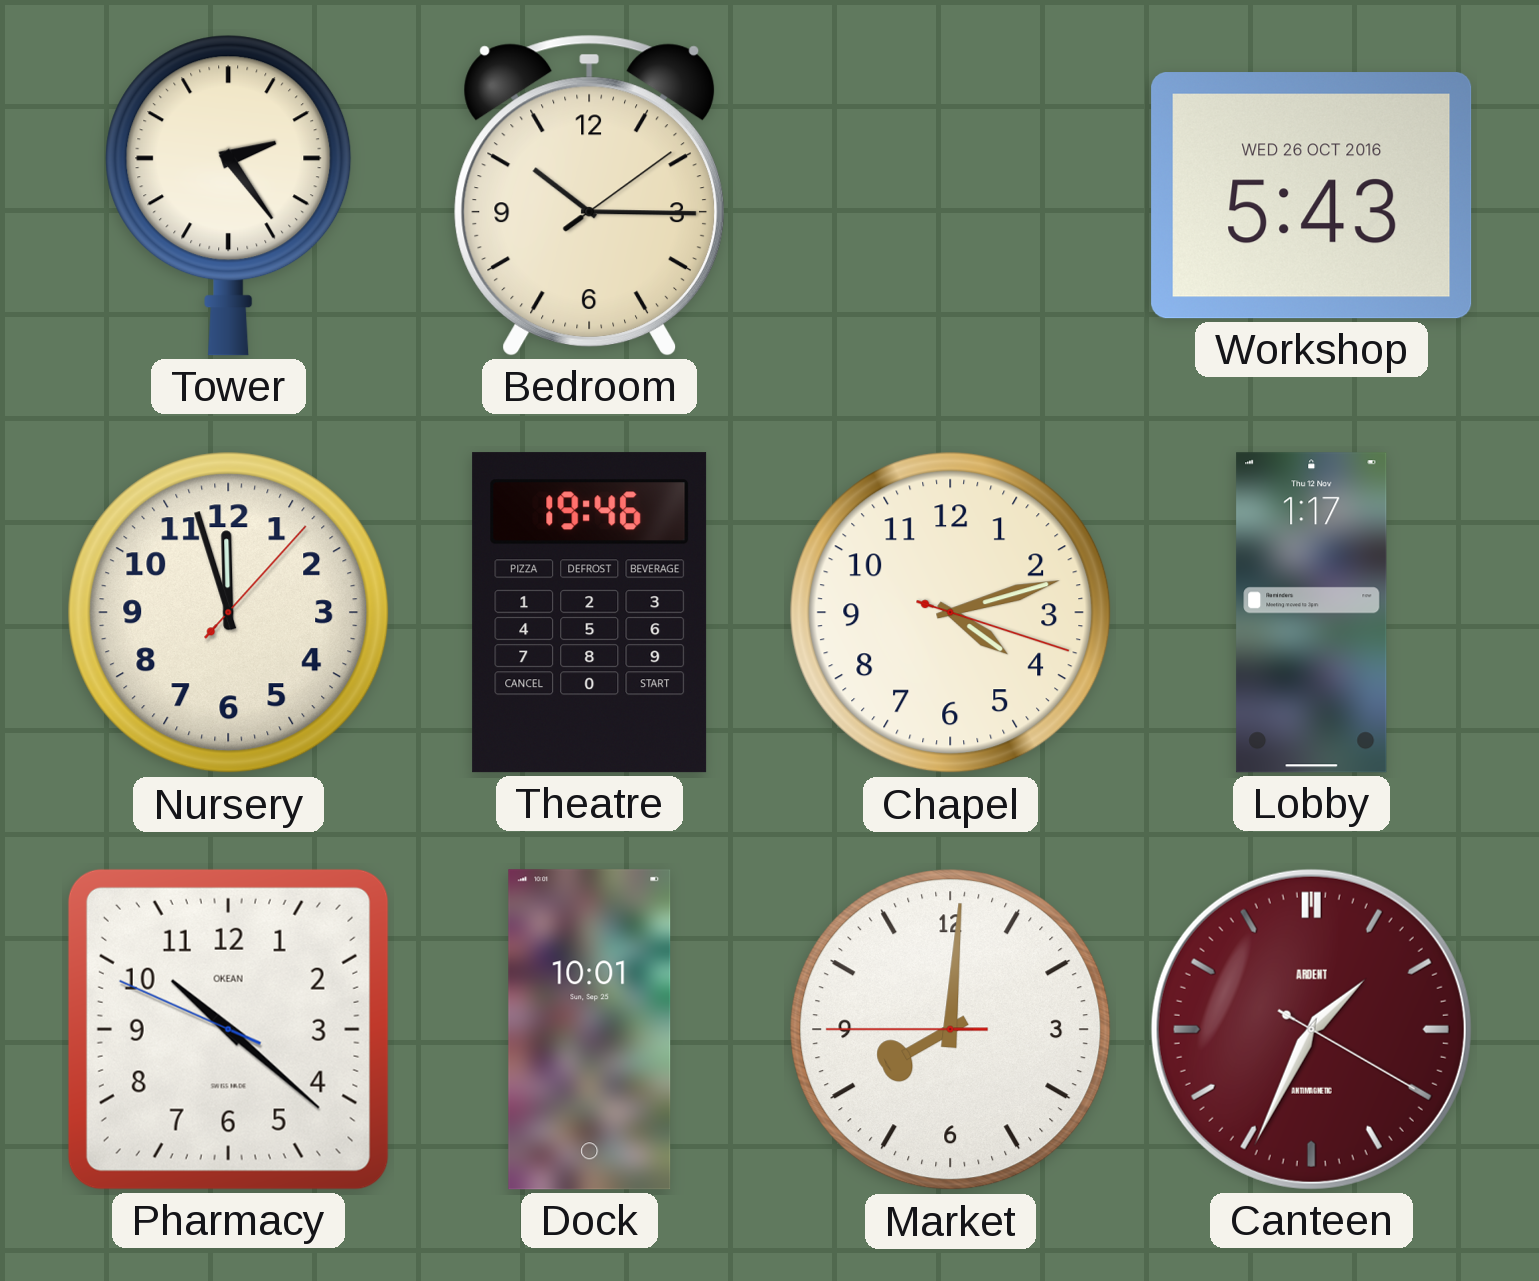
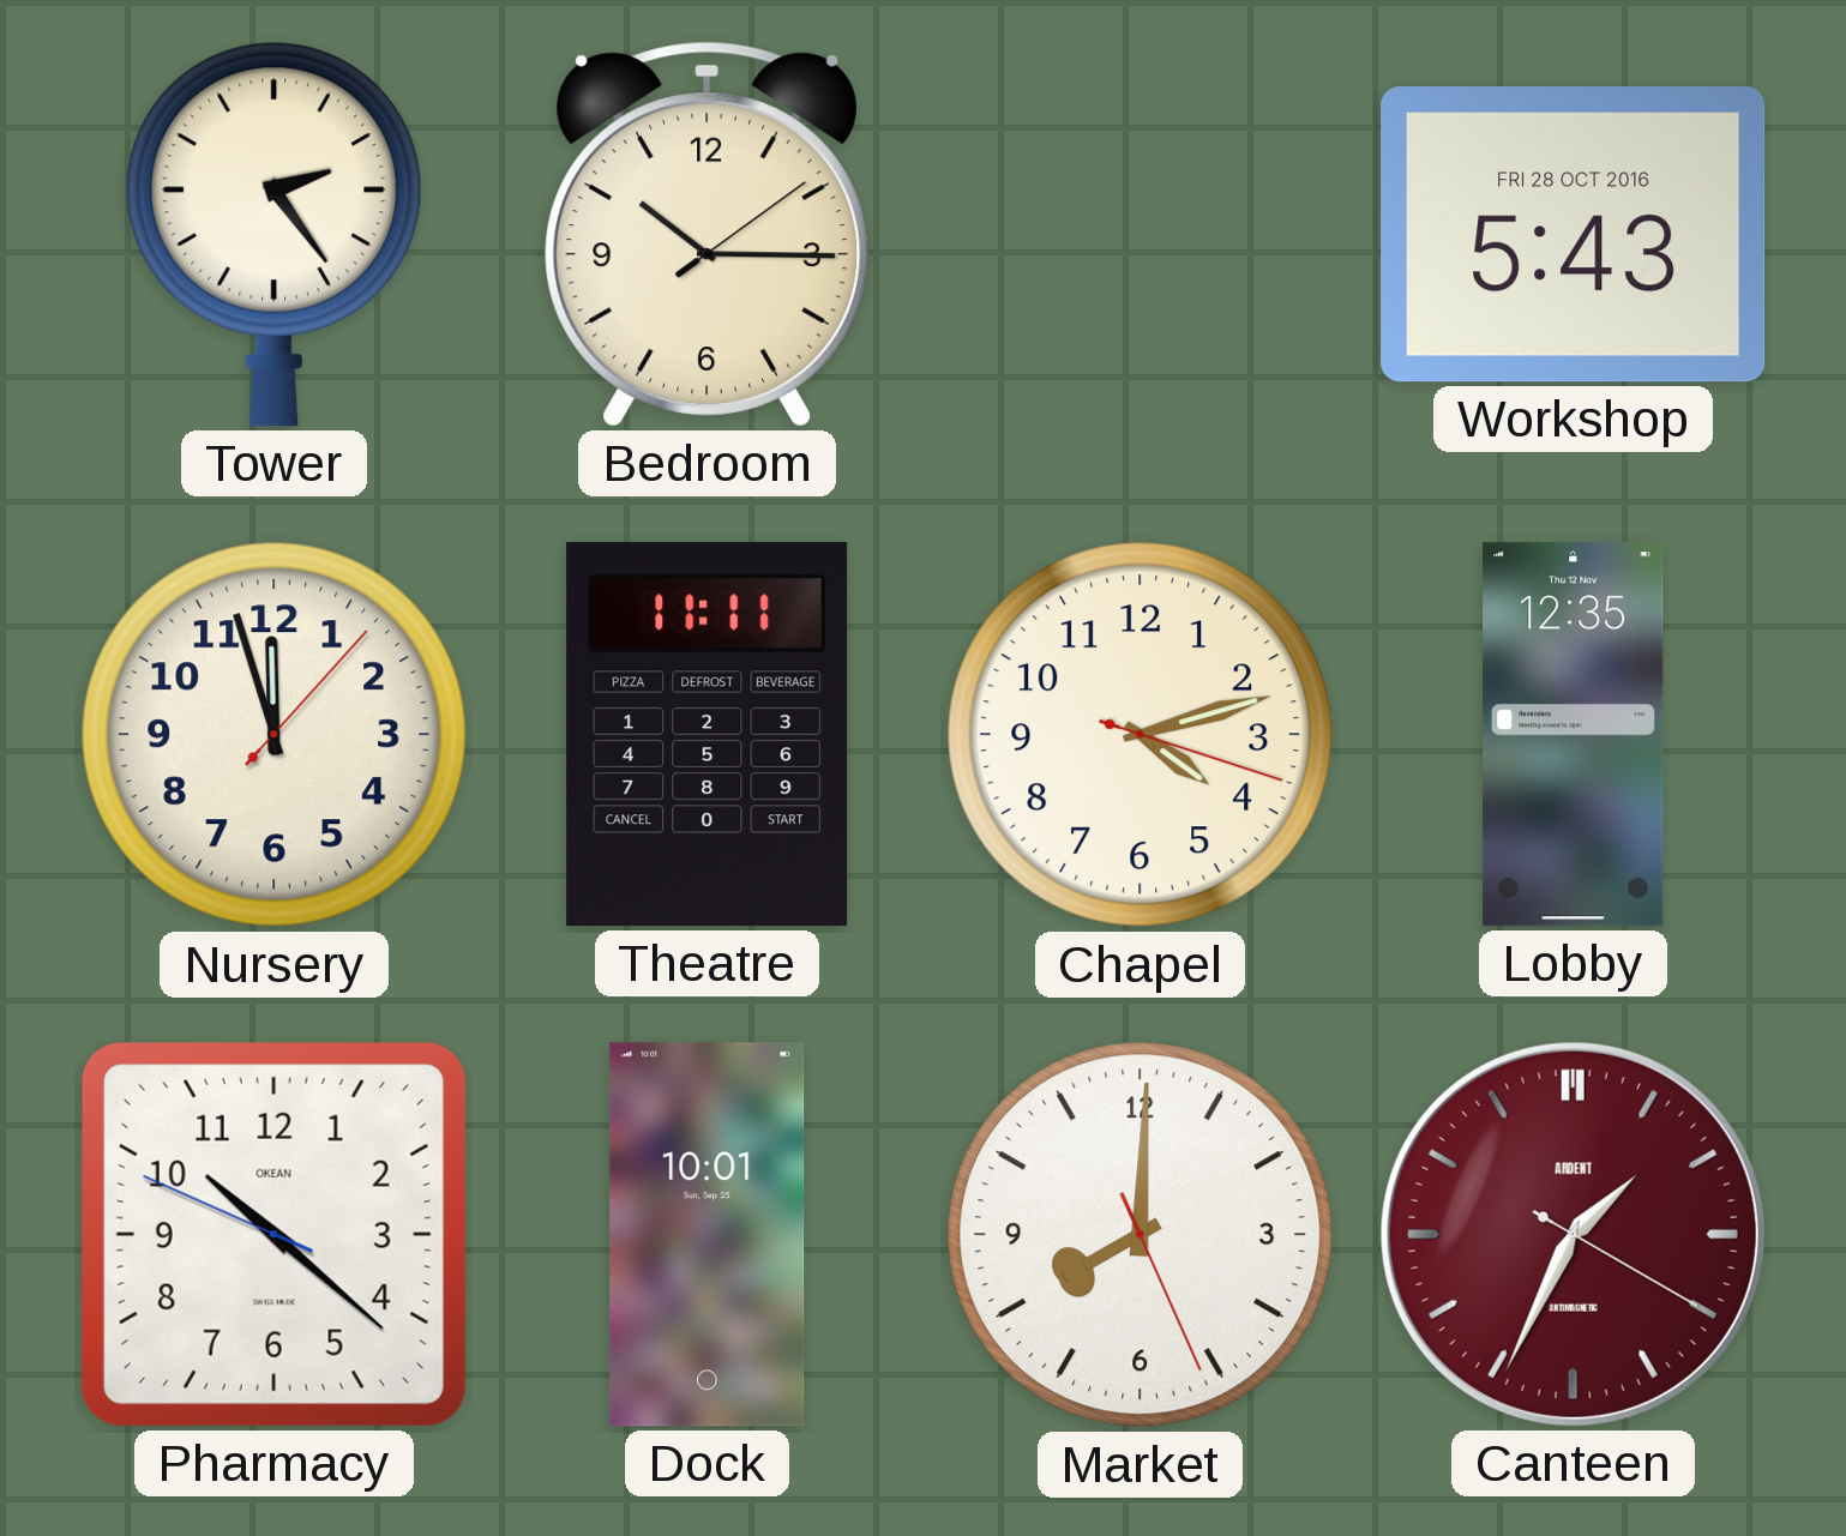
Workshop date: WED 26 OCT 2016 -> FRI 28 OCT 2016 (1574, 235)
Theatre: 19:46 -> 11:11 (708, 735)
Lobby: 1:17 -> 12:35 (1574, 735)
Market: 8:00:45 -> 8:00:26 (1141, 1235)
